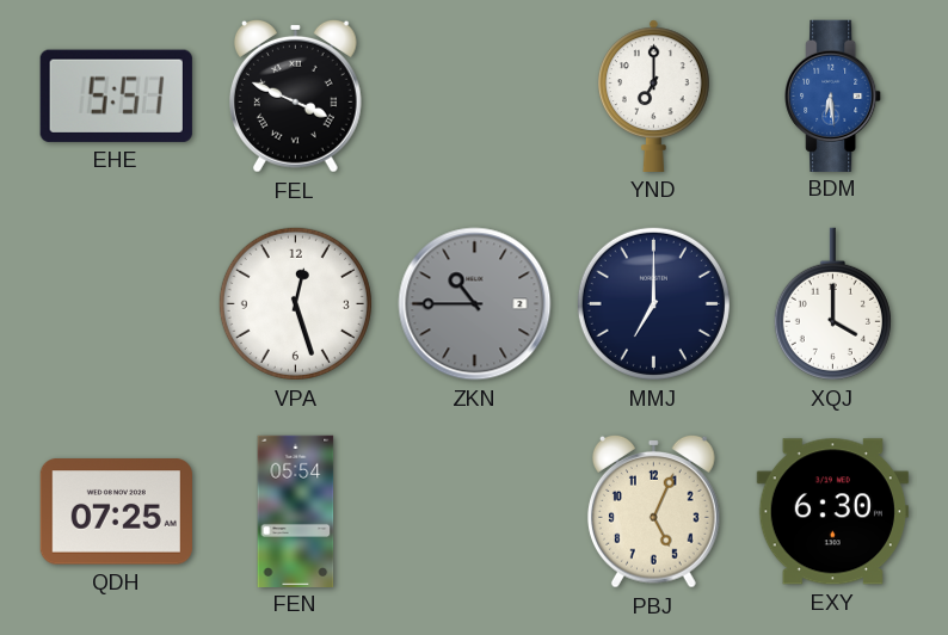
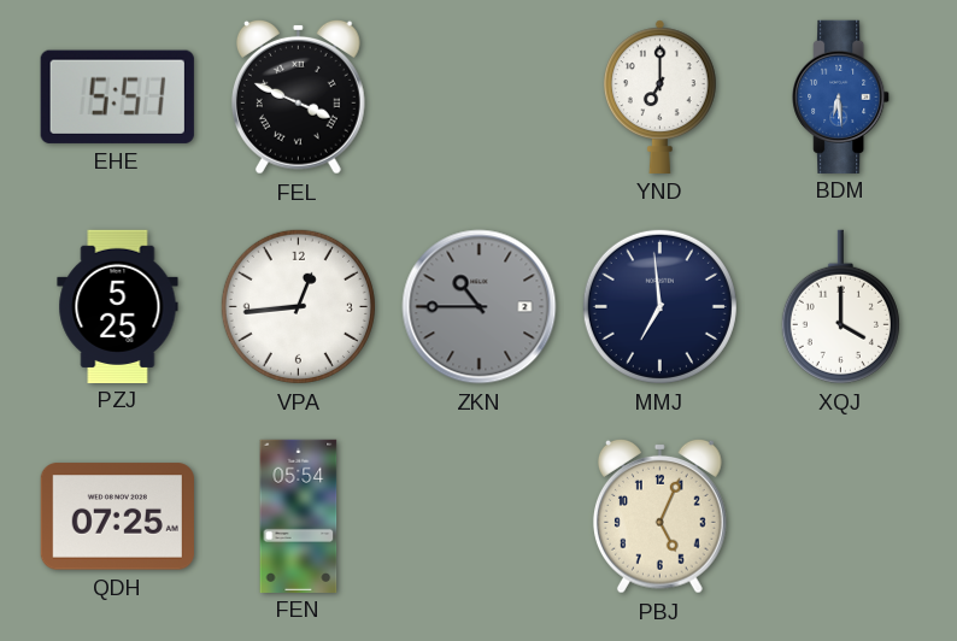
PZJ: none -> 5:25 (118, 306)
VPA: 12:27 -> 12:44 (298, 306)
MMJ: 7:00 -> 6:59 (659, 306)
EXY: 6:30 -> none (832, 512)
